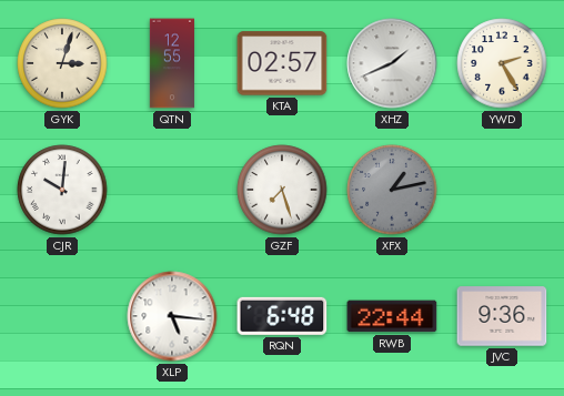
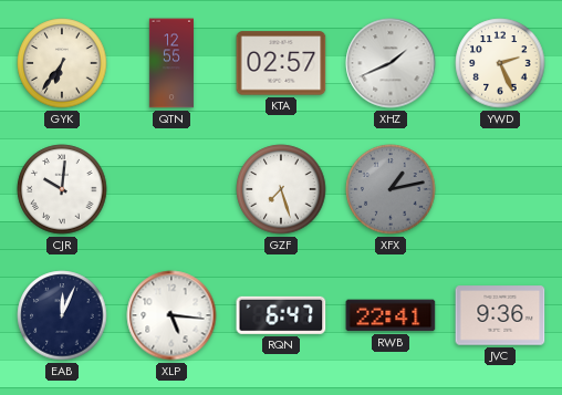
GYK: 3:03 -> 6:36 (62, 63)
YWD: 2:25 -> 2:26 (500, 63)
EAB: none -> 12:04 (62, 315)
RQN: 6:48 -> 6:47 (281, 315)
RWB: 22:44 -> 22:41 (391, 315)
